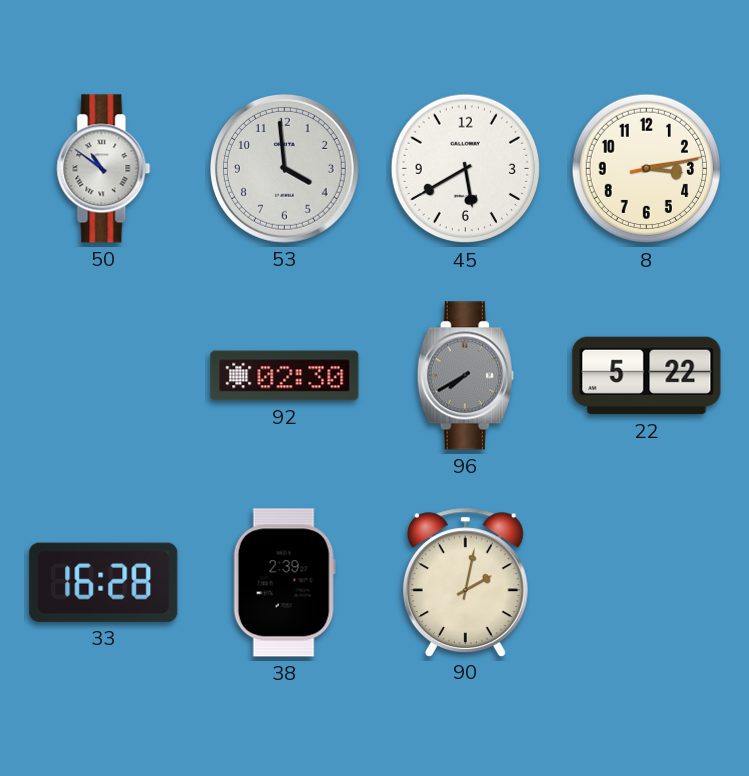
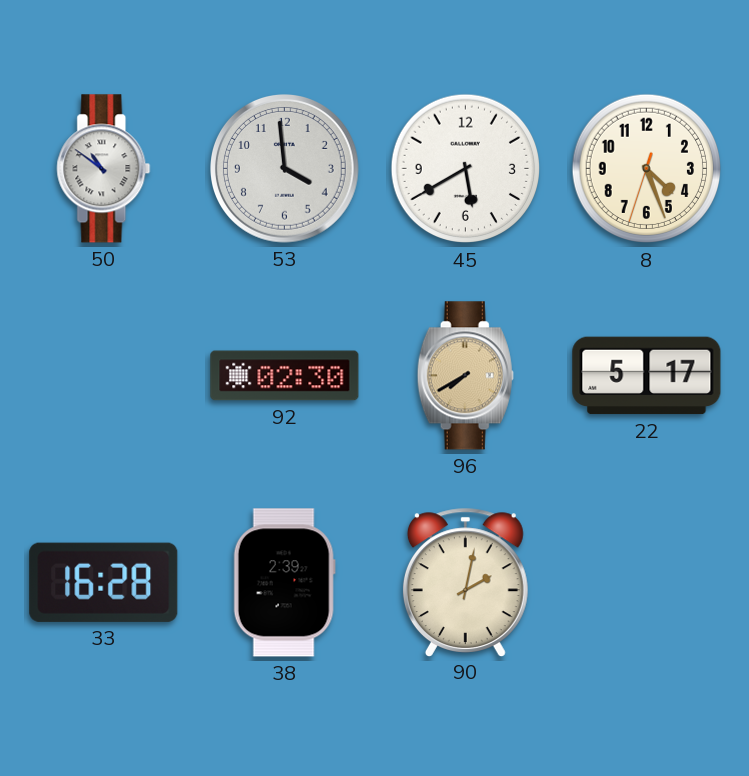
8: 3:13 -> 4:26 (647, 169)
96 dial: grey -> champagne (465, 376)
22: 5:22 -> 5:17 (647, 376)
